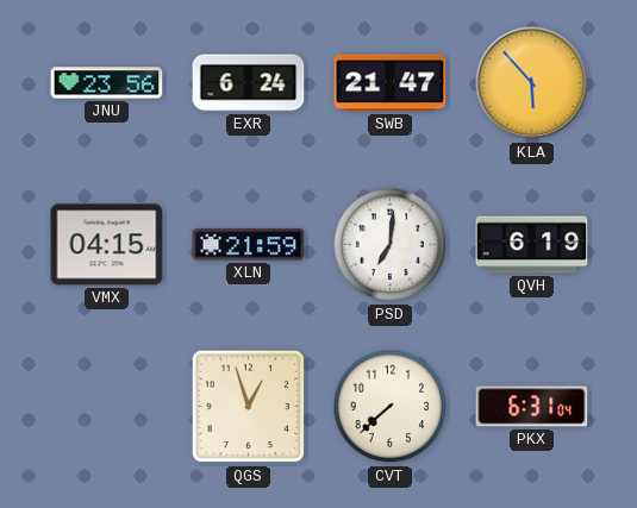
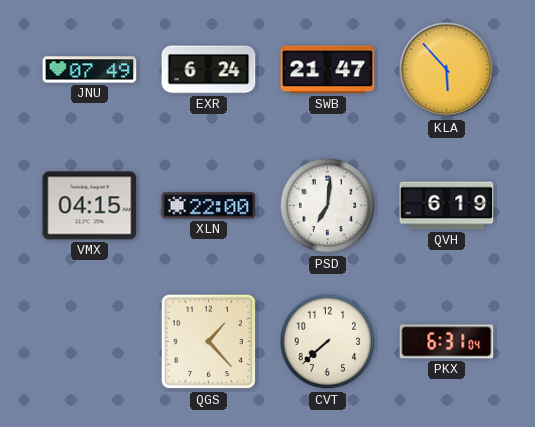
JNU: 23:56 -> 07:49 (90, 70)
XLN: 21:59 -> 22:00 (209, 206)
QGS: 12:57 -> 1:23 (209, 342)
